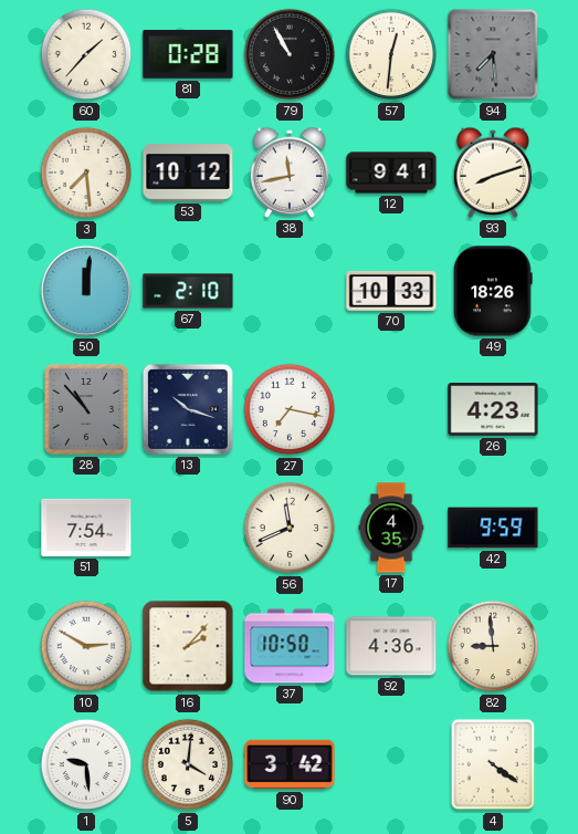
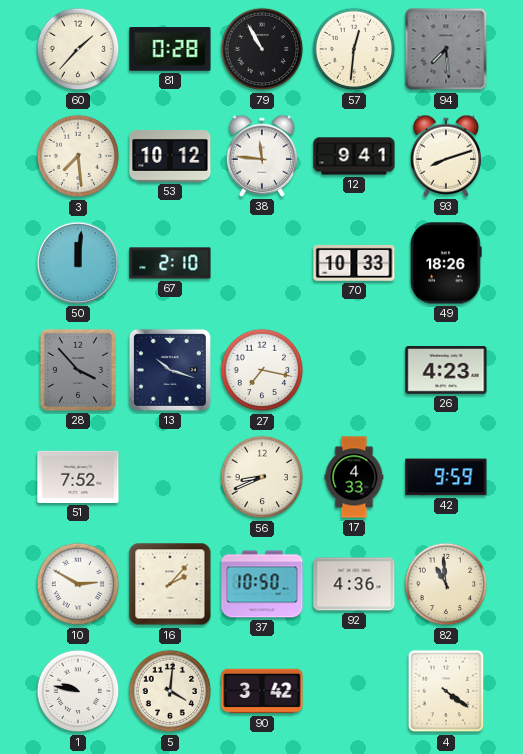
38: 11:43 -> 11:46 (262, 156)
28: 10:53 -> 3:53 (78, 370)
51: 7:54 -> 7:52 (78, 477)
56: 11:41 -> 8:41 (262, 477)
17: 4:35 -> 4:33 (354, 477)
82: 8:59 -> 10:59 (446, 584)
1: 9:29 -> 9:47 (78, 691)
